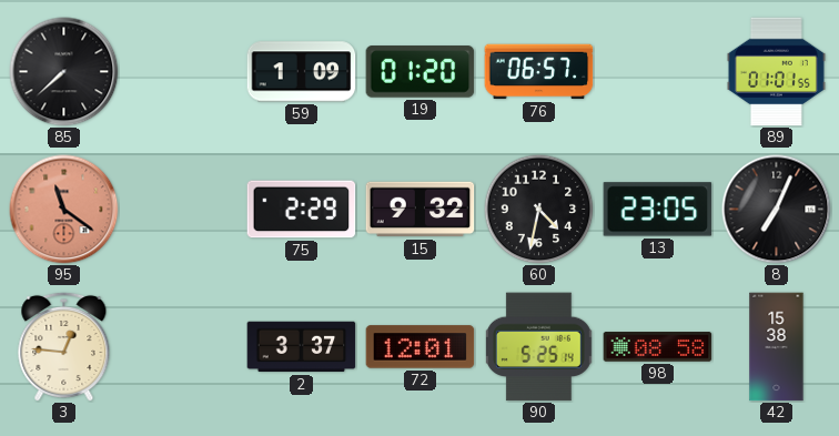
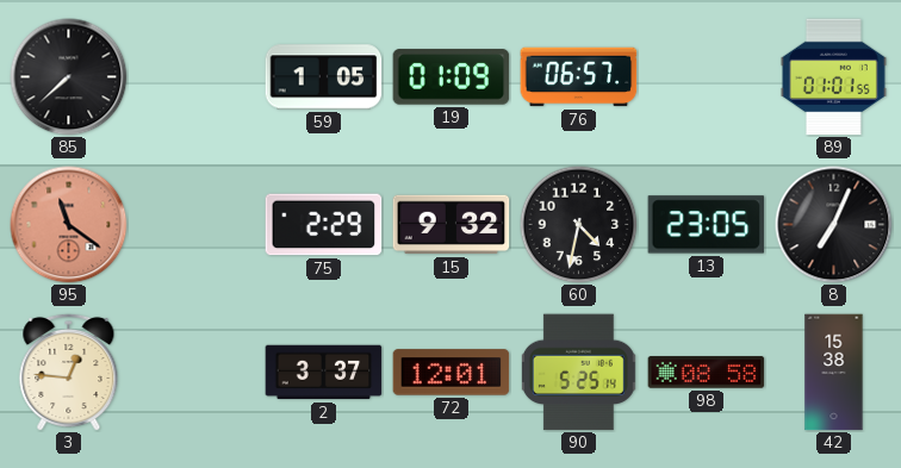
59: 1:09 -> 1:05 (324, 77)
19: 01:20 -> 01:09 (452, 77)
